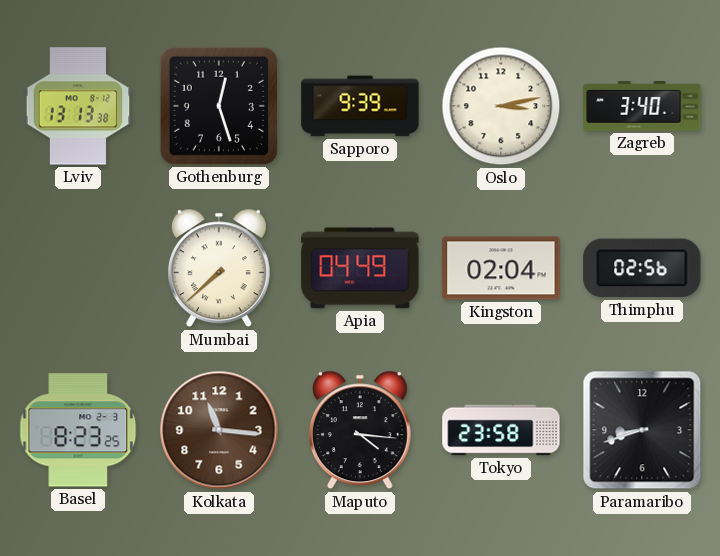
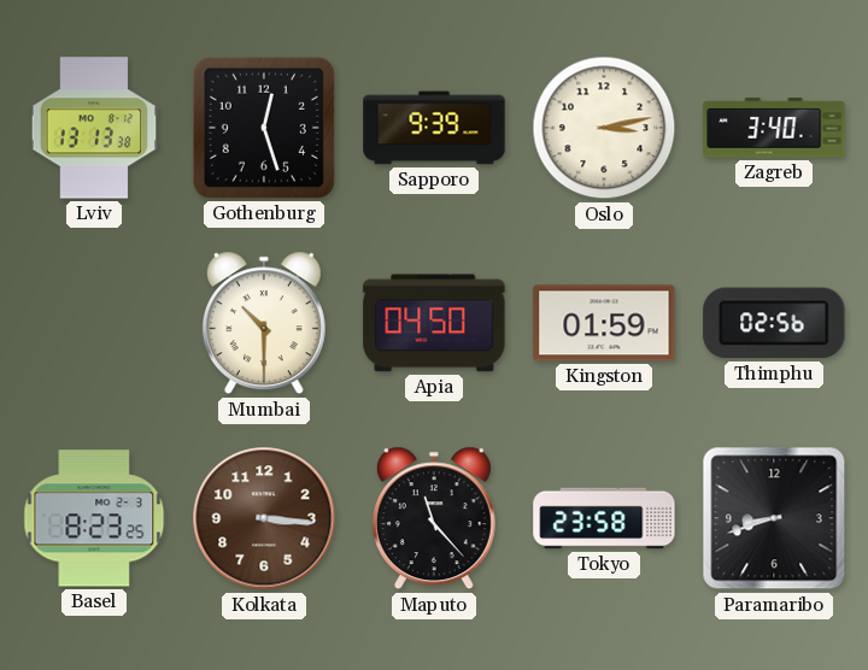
Mumbai: 7:38 -> 10:30 (264, 323)
Apia: 04:49 -> 04:50 (434, 323)
Kingston: 02:04 -> 01:59 (604, 323)
Kolkata: 11:16 -> 3:16 (264, 518)
Maputo: 4:16 -> 11:23 (434, 518)
